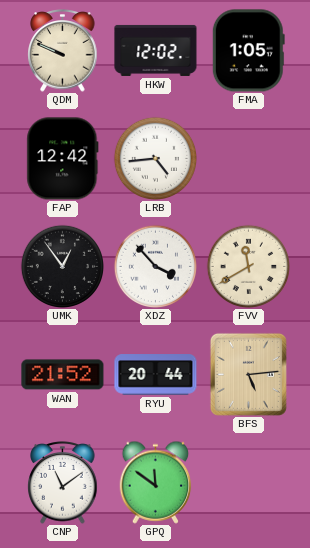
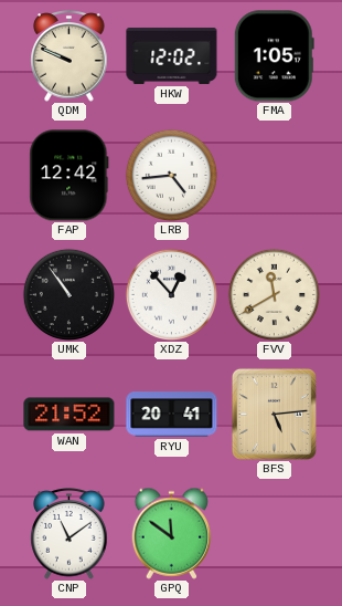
UMK: 12:54 -> 10:54 (68, 294)
XDZ: 3:53 -> 12:53 (171, 294)
RYU: 20:44 -> 20:41 (172, 415)
